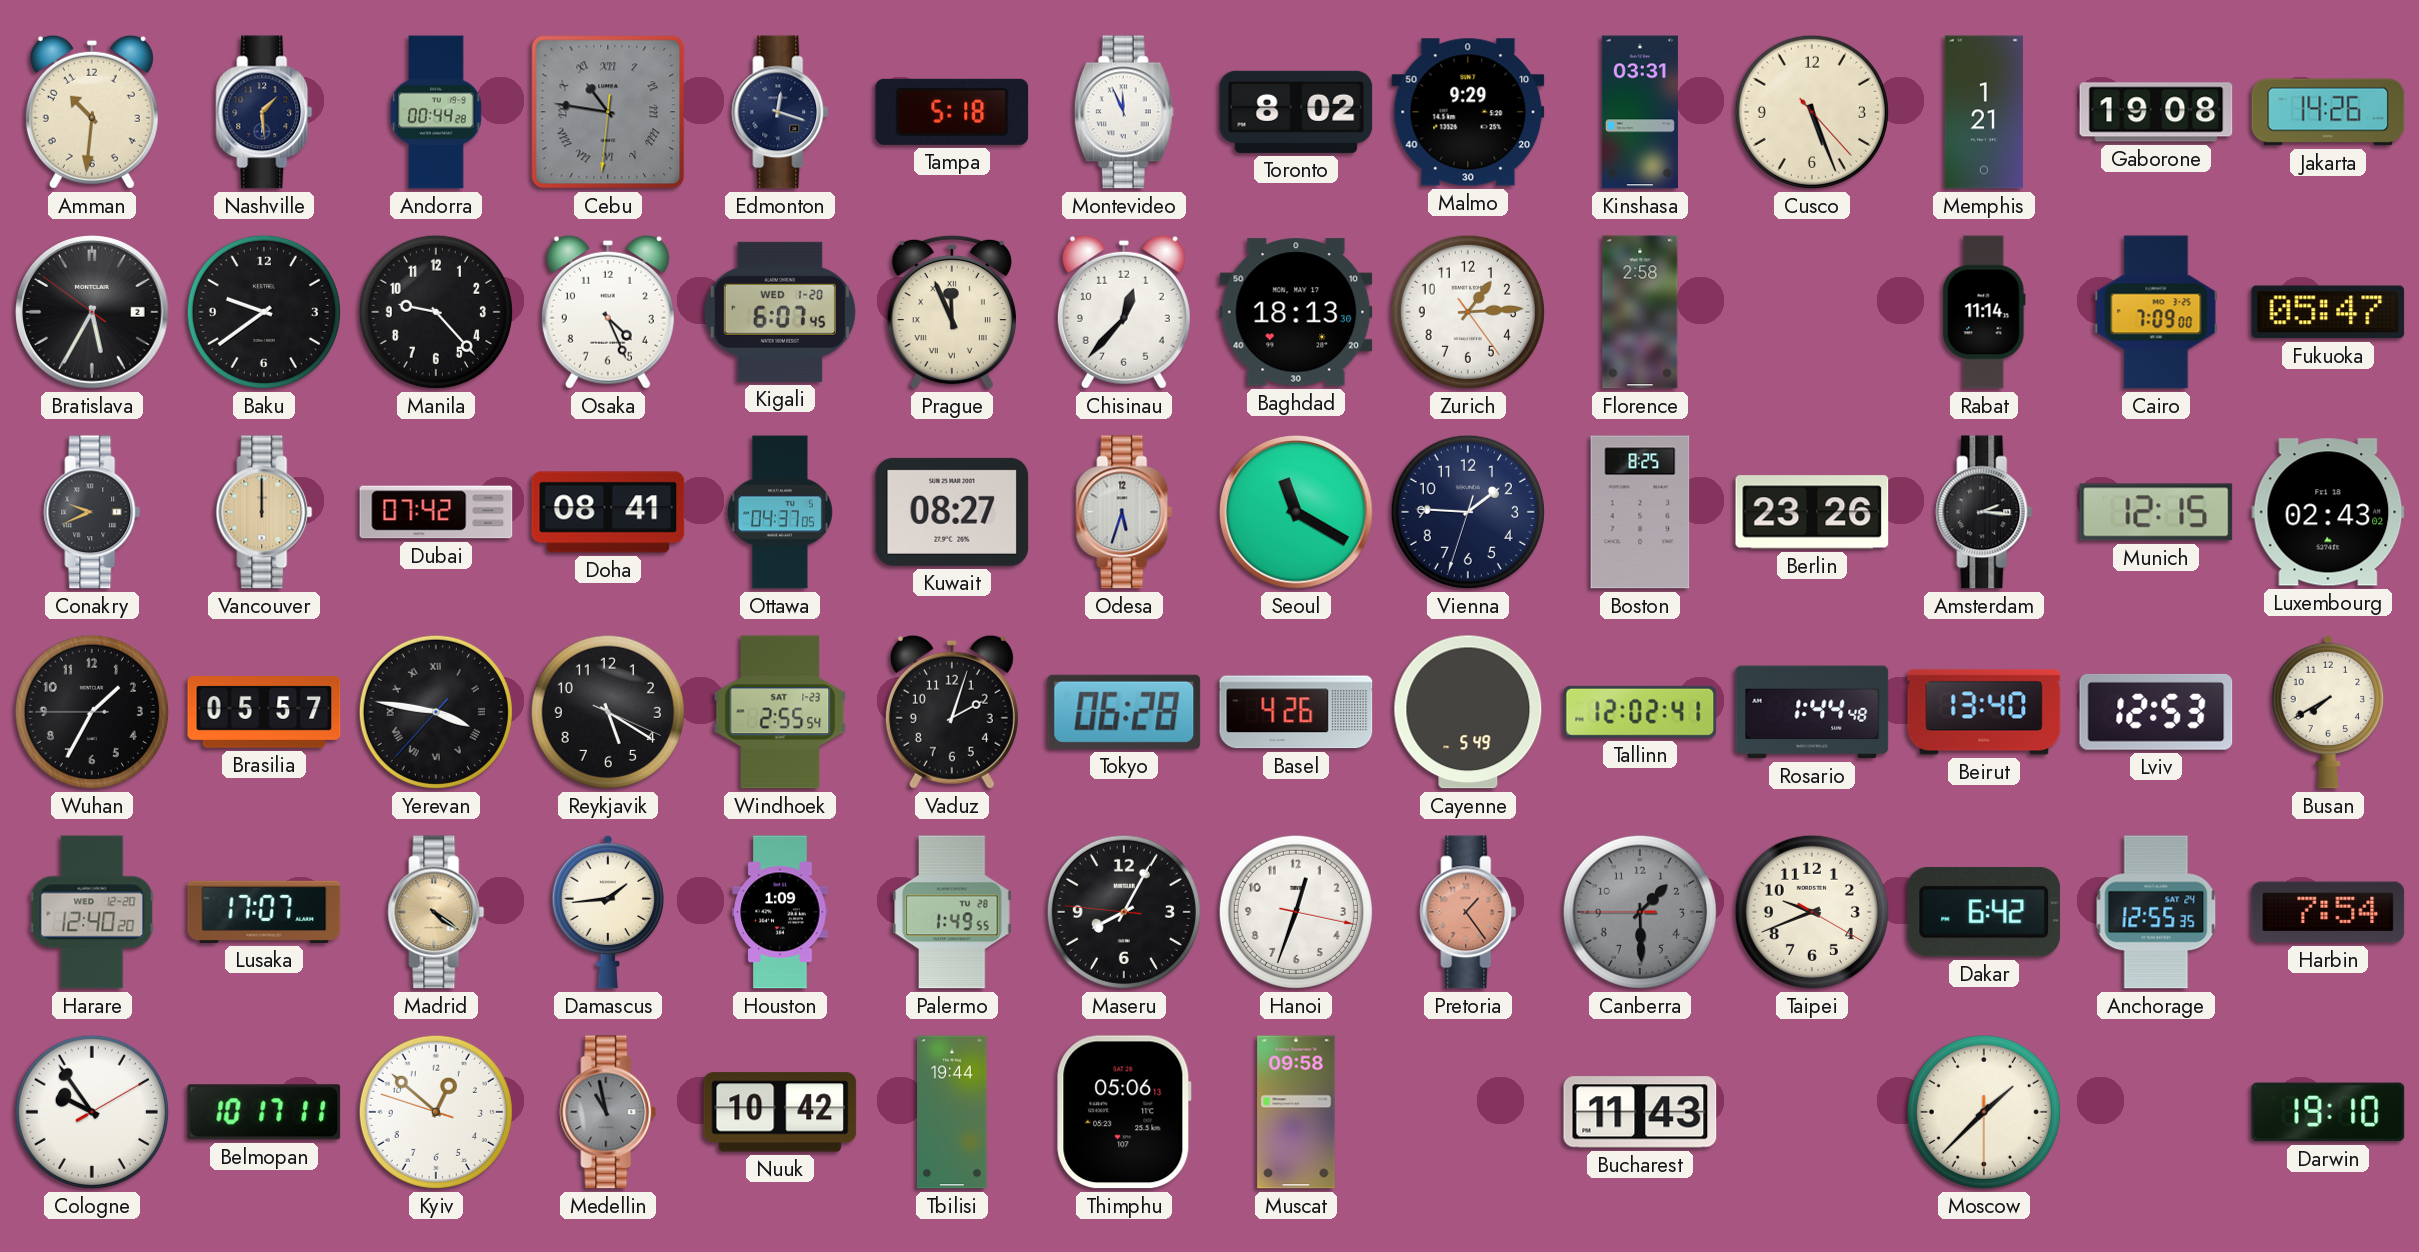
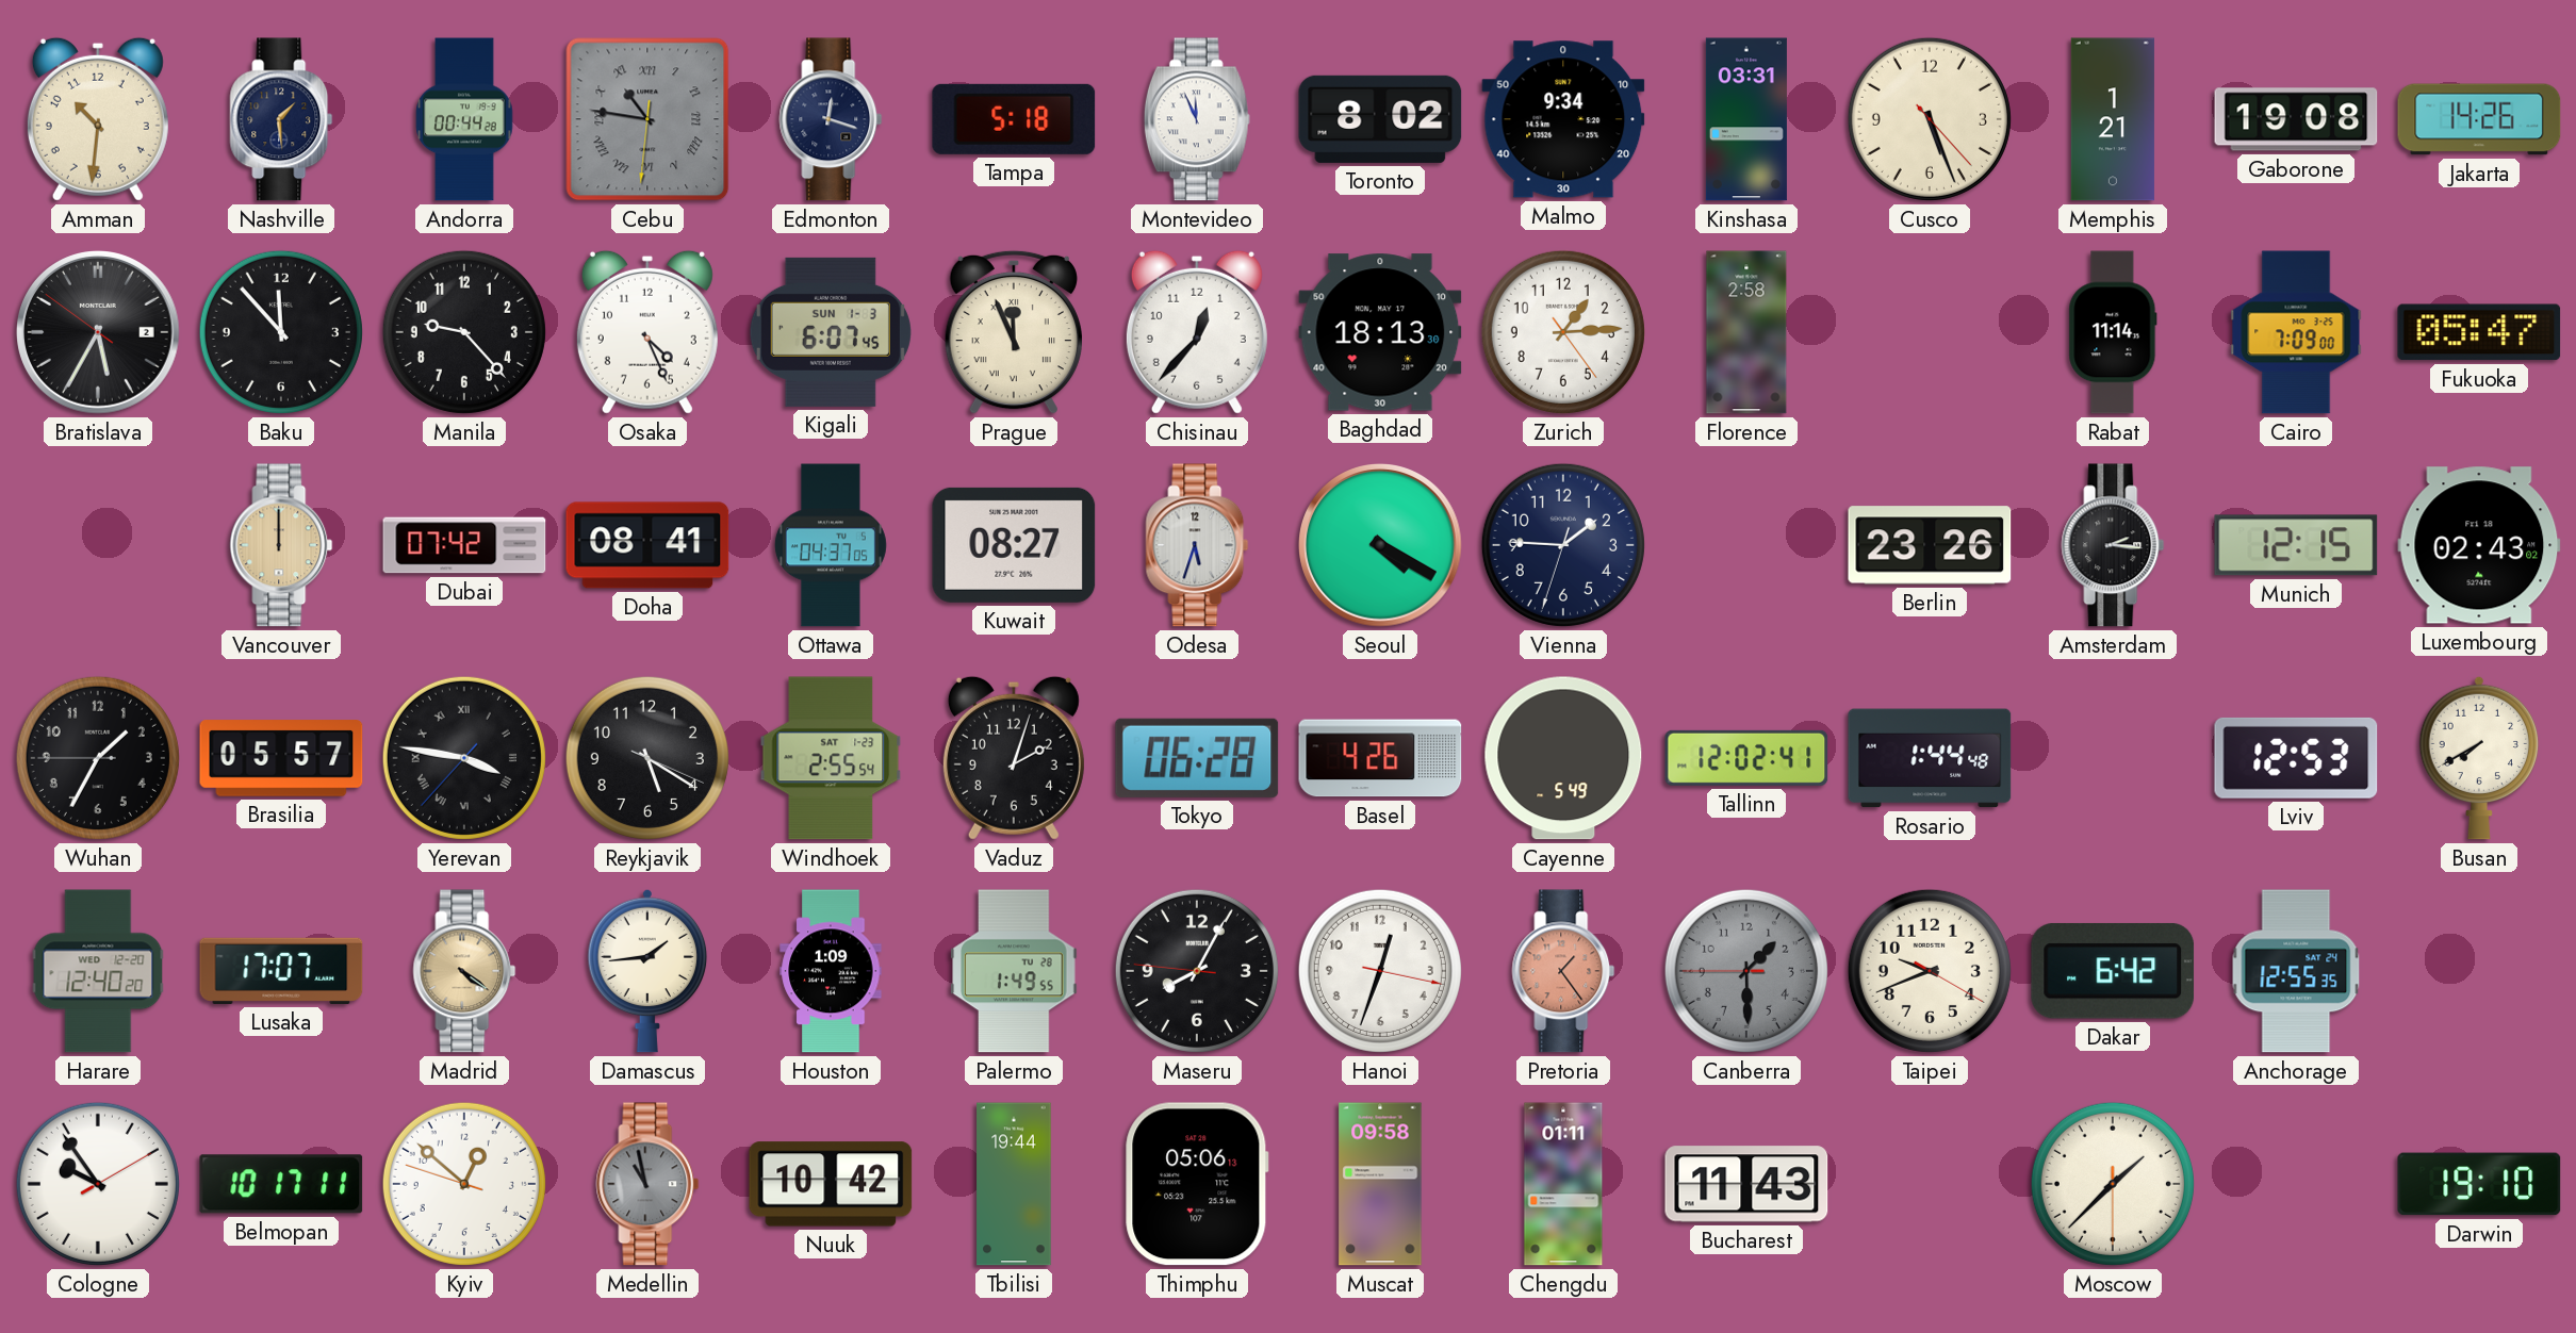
Malmo: 9:29 -> 9:34 (1563, 119)
Baku: 9:39 -> 11:53 (281, 332)
Kigali date: WED 1-20 -> SUN 1-3 (831, 332)
Conakry: 9:41 -> none (92, 512)
Seoul: 11:20 -> 4:20 (1380, 545)
Boston: 8:25 -> none (1640, 512)
Beirut: 13:40 -> none (1984, 712)
Harbin: 7:54 -> none (2328, 912)
Chengdu: none -> 01:11 (1563, 1184)
